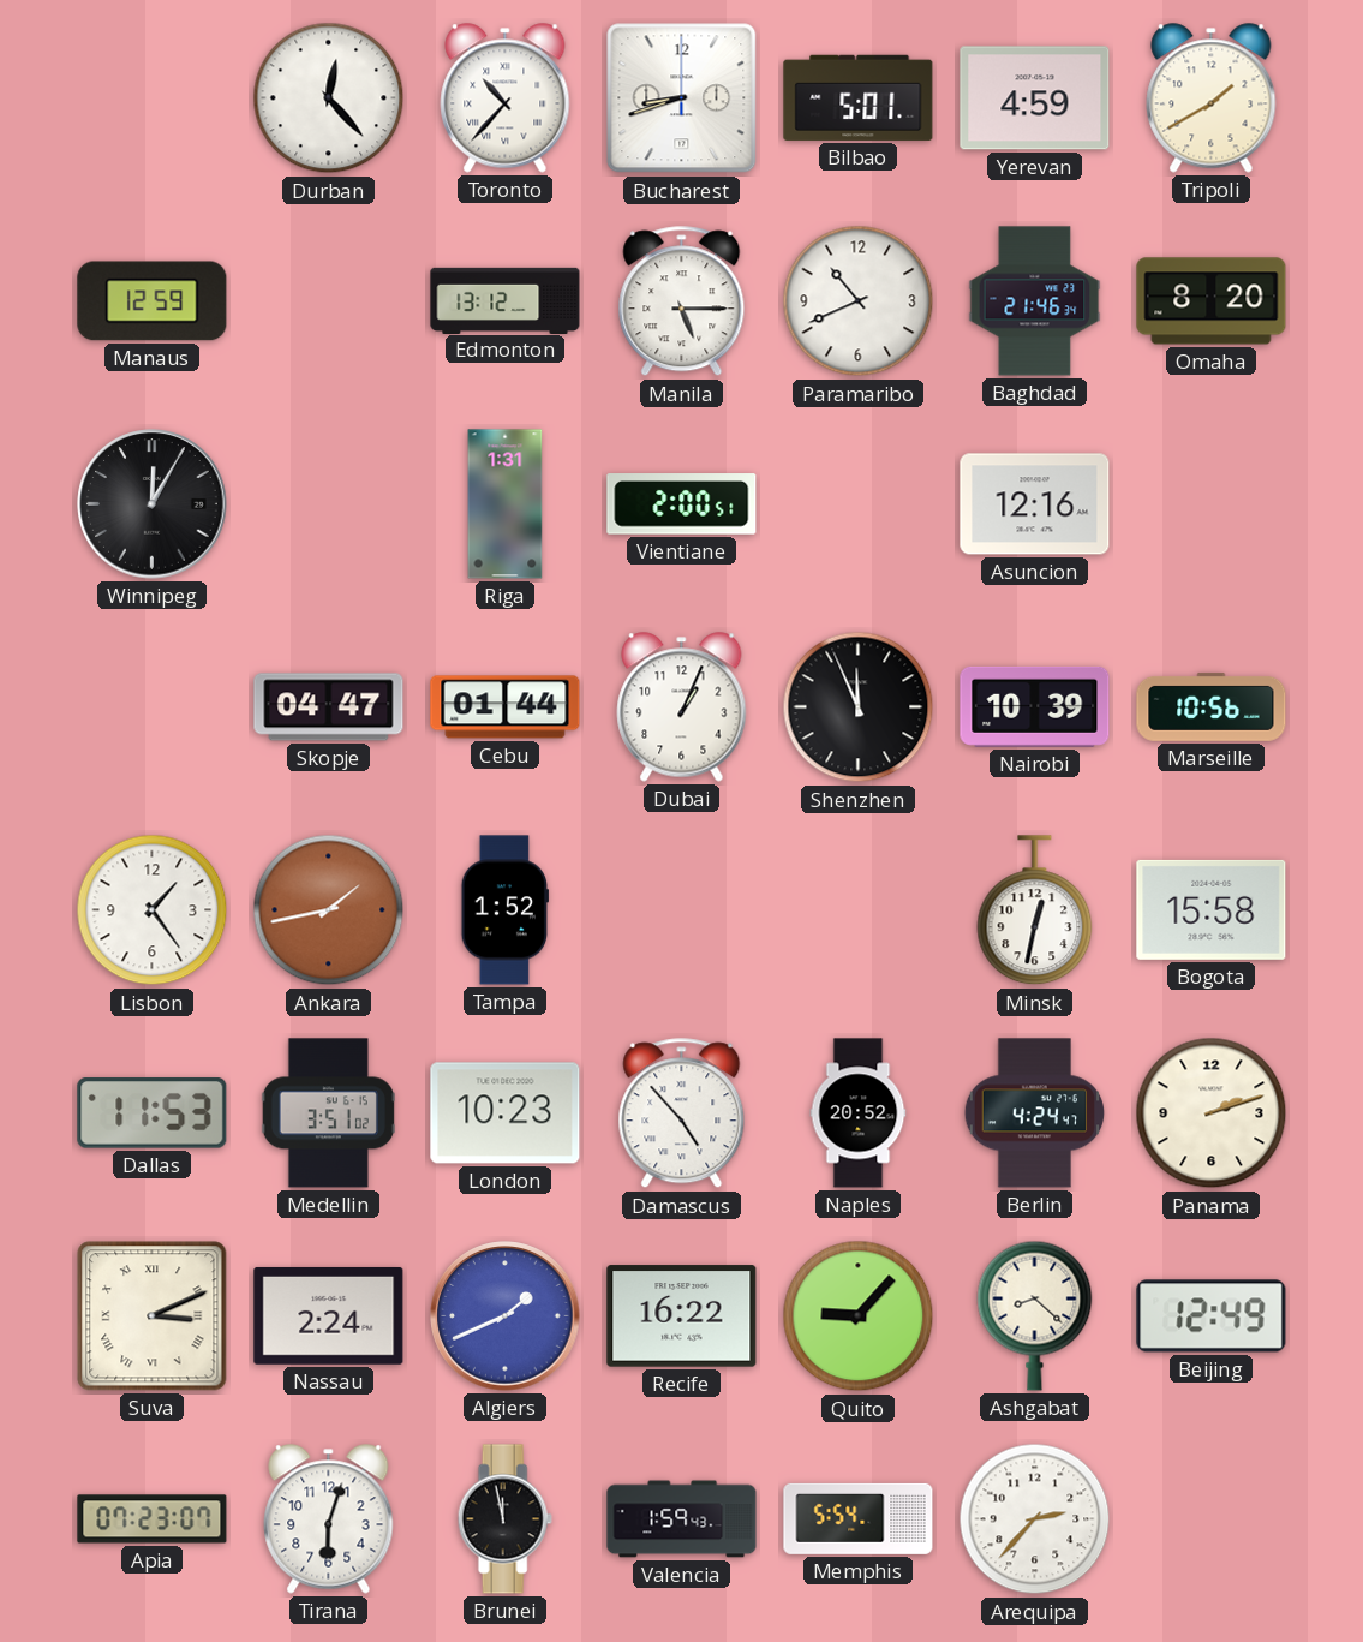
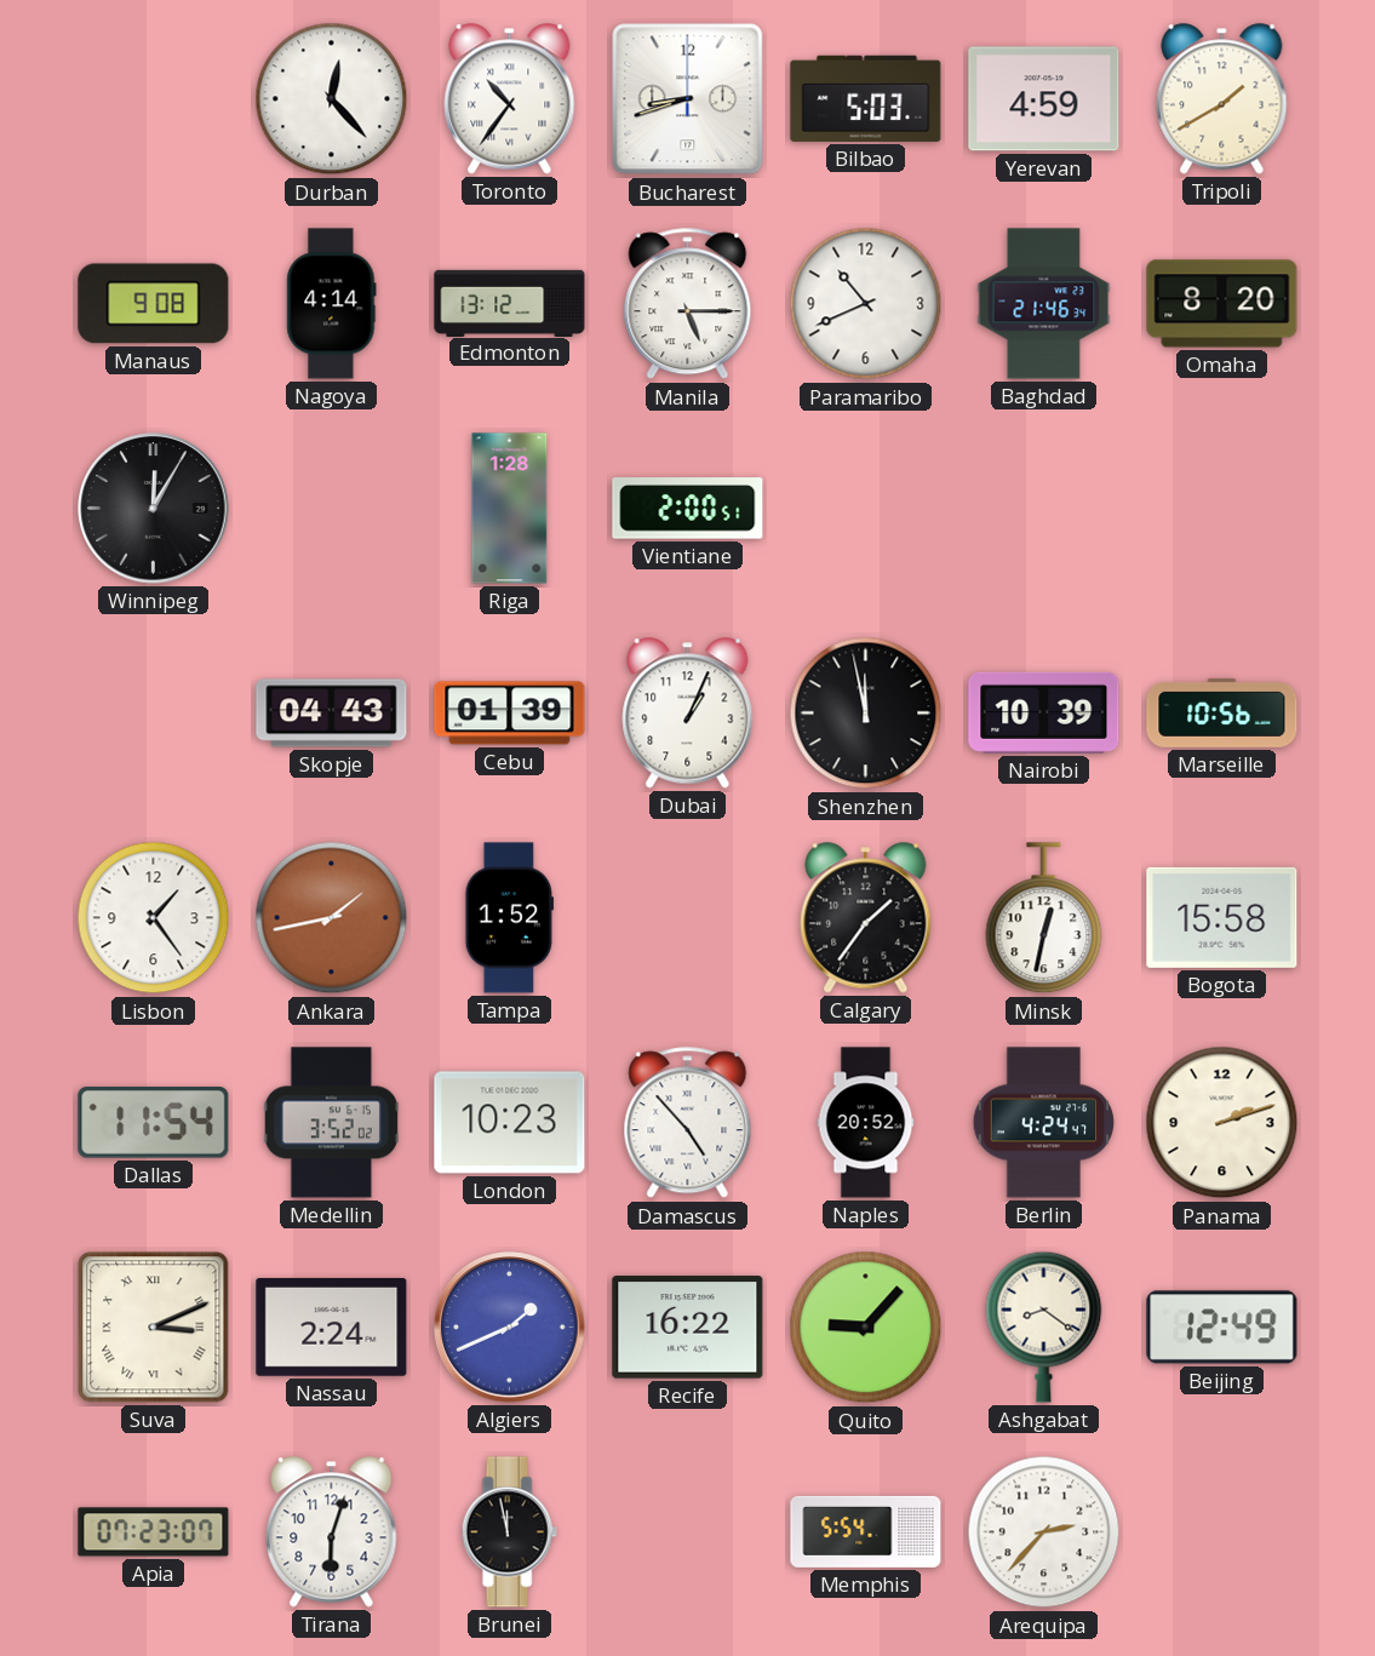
Toronto: 10:37 -> 10:36 (510, 99)
Bilbao: 5:01 -> 5:03 (866, 98)
Manaus: 12:59 -> 9:08 (154, 304)
Nagoya: none -> 4:14 (332, 304)
Riga: 1:31 -> 1:28 (510, 509)
Asuncion: 12:16 -> none (1035, 504)
Skopje: 04:47 -> 04:43 (332, 714)
Cebu: 01:44 -> 01:39 (510, 714)
Shenzhen: 11:56 -> 11:58 (866, 714)
Calgary: none -> 1:36 (866, 918)
Dallas: 11:53 -> 11:54 (154, 1123)
Medellin: 3:51 -> 3:52 (331, 1123)
Ashgabat: 8:22 -> 8:21 (1044, 1326)
Valencia: 1:59 -> none (682, 1519)
